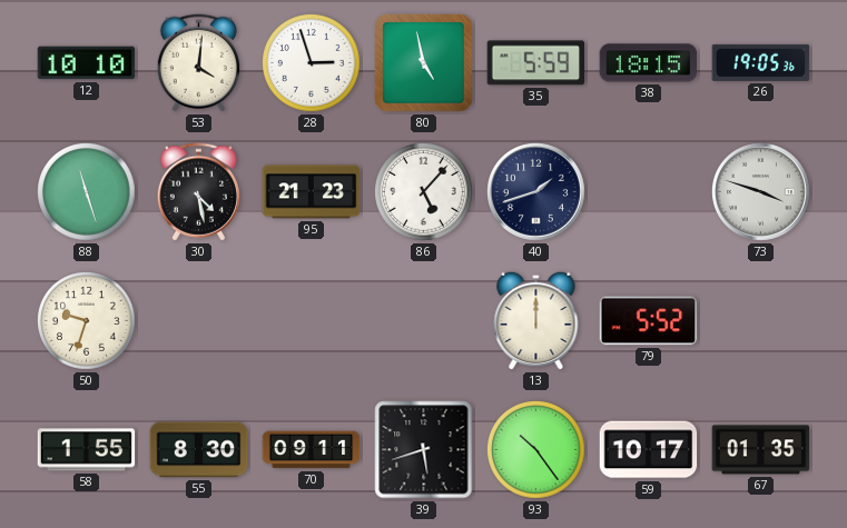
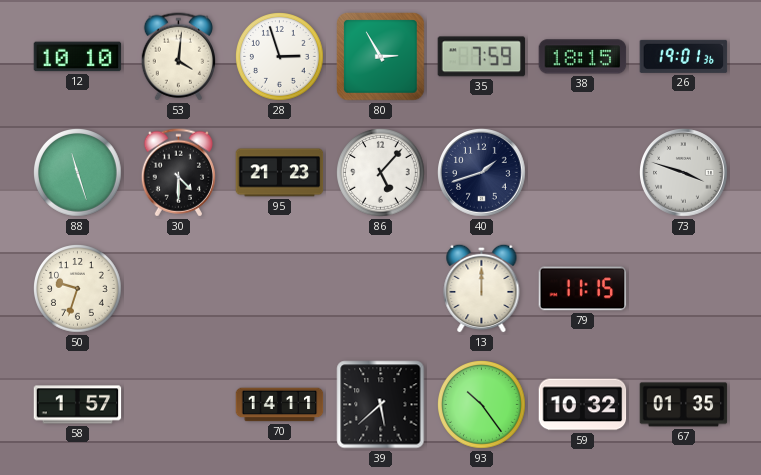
80: 4:58 -> 2:55 (381, 57)
35: 5:59 -> 7:59 (482, 57)
26: 19:05 -> 19:01 (684, 56)
30: 4:28 -> 4:30 (178, 173)
79: 5:52 -> 11:15 (583, 289)
58: 1:55 -> 1:57 (78, 405)
55: 8:30 -> none (199, 450)
70: 09:11 -> 14:11 (280, 405)
39: 5:42 -> 5:38 (381, 405)
59: 10:17 -> 10:32 (583, 405)
